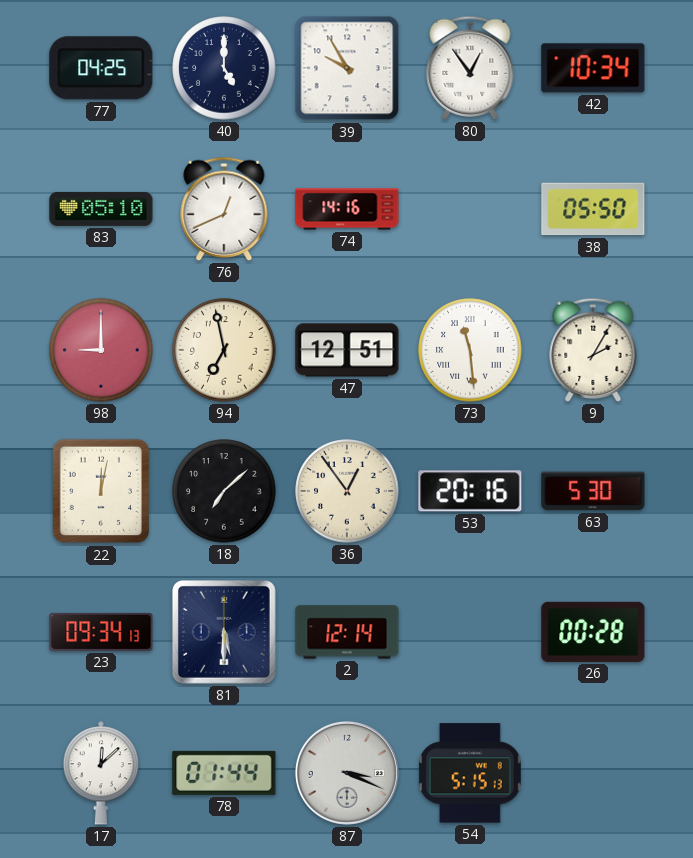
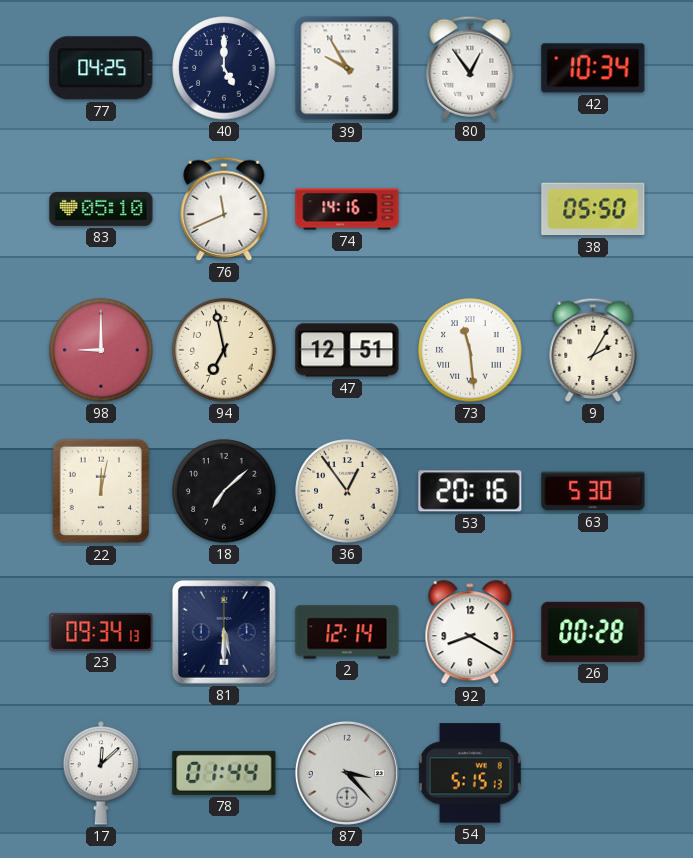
76: 12:41 -> 11:41 (224, 209)
92: none -> 8:20 (470, 633)
87: 3:19 -> 3:23 (347, 773)
